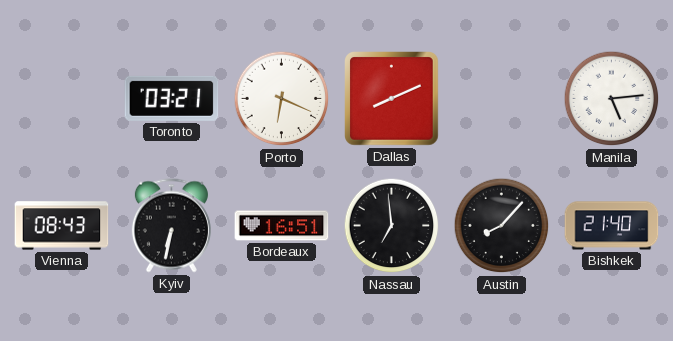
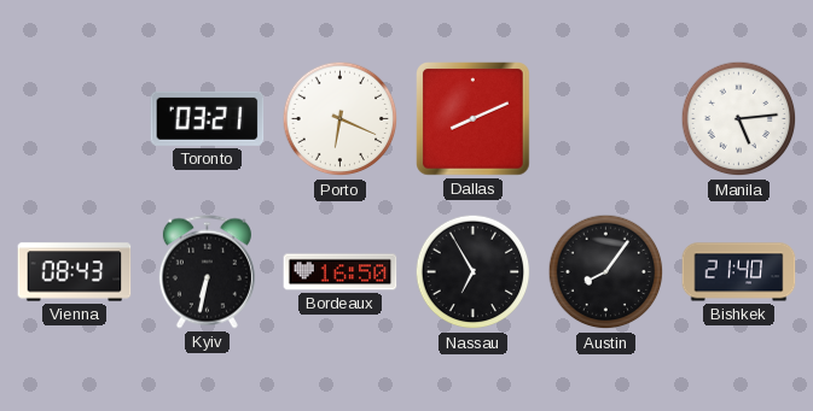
Bordeaux: 16:51 -> 16:50 (341, 272)
Nassau: 6:59 -> 6:55 (474, 272)
Austin: 8:07 -> 8:06 (606, 272)
